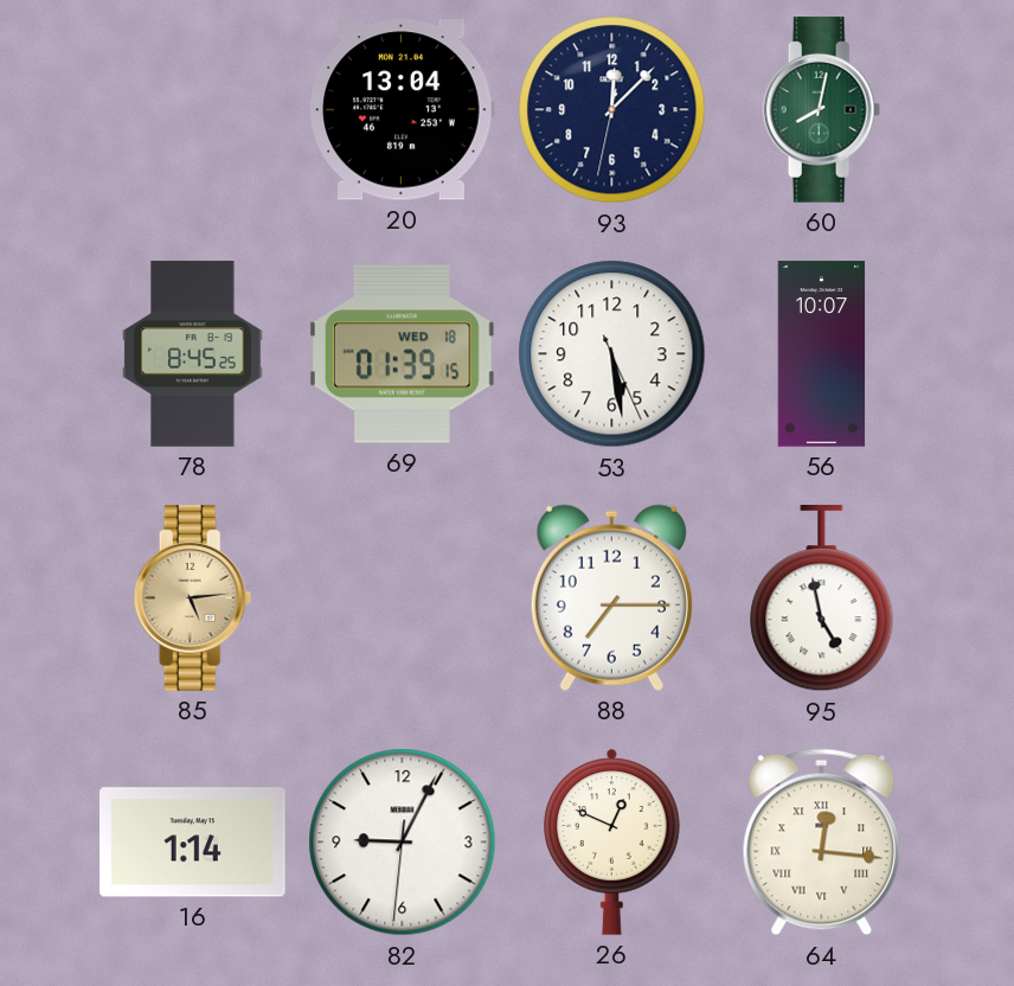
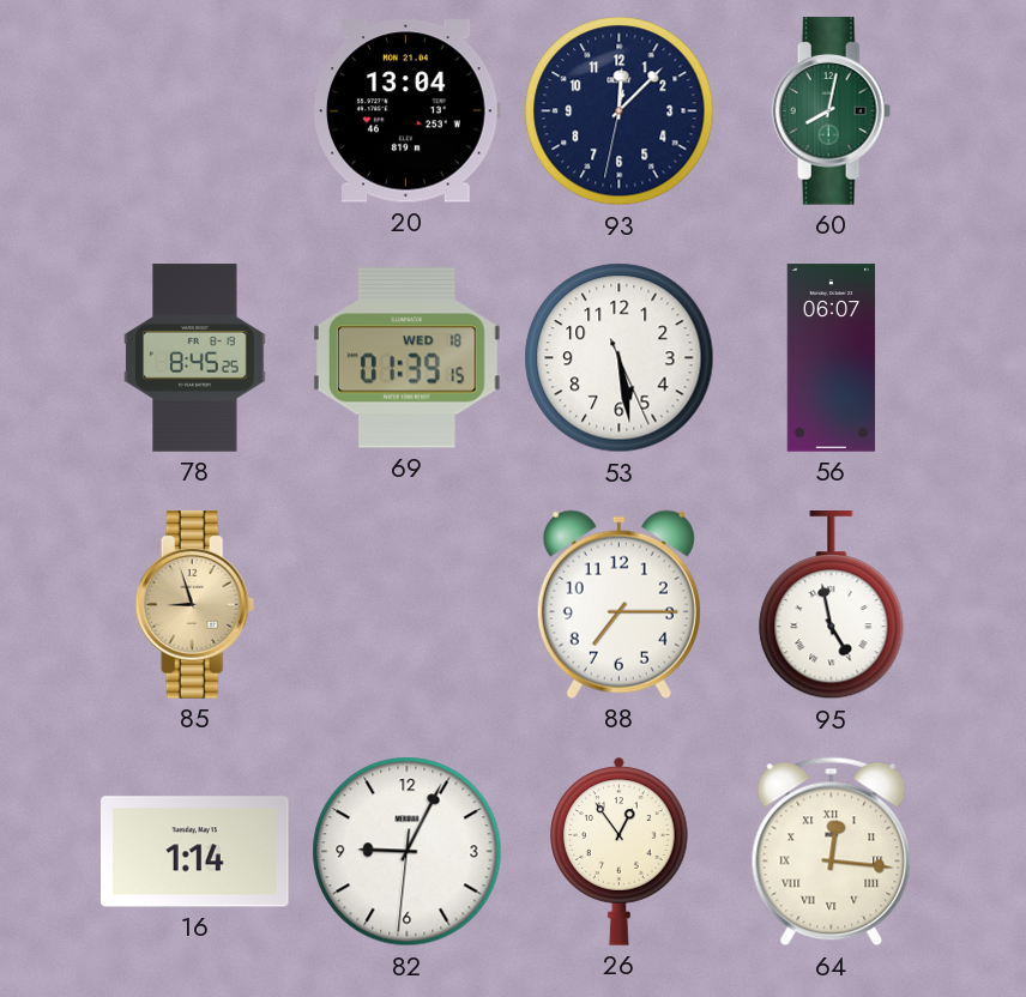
56: 10:07 -> 06:07 (832, 358)
85: 5:14 -> 8:57 (195, 605)
26: 12:49 -> 12:54 (620, 851)
